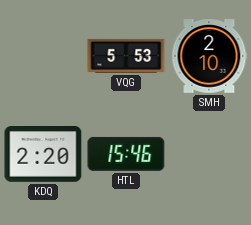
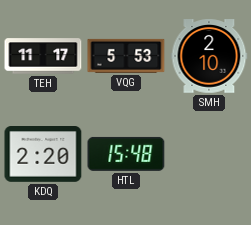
TEH: none -> 11:17 (43, 56)
HTL: 15:46 -> 15:48 (126, 154)
